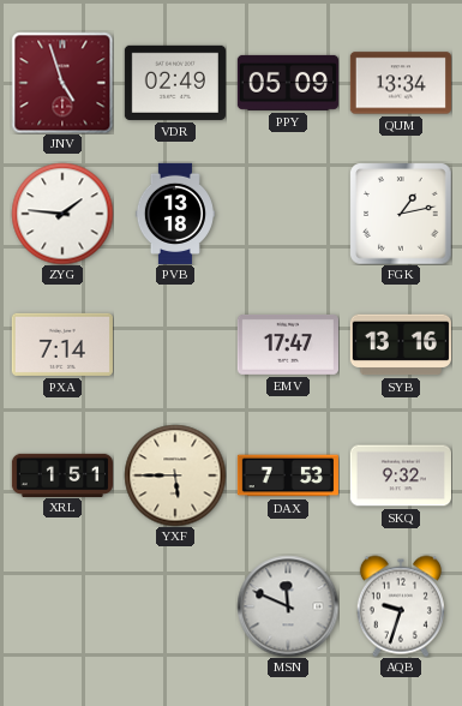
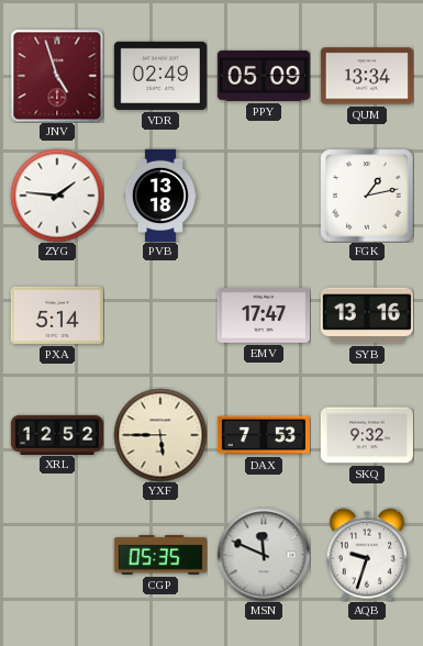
PXA: 7:14 -> 5:14 (57, 315)
XRL: 1:51 -> 12:52 (56, 434)
CGP: none -> 05:35 (159, 555)
